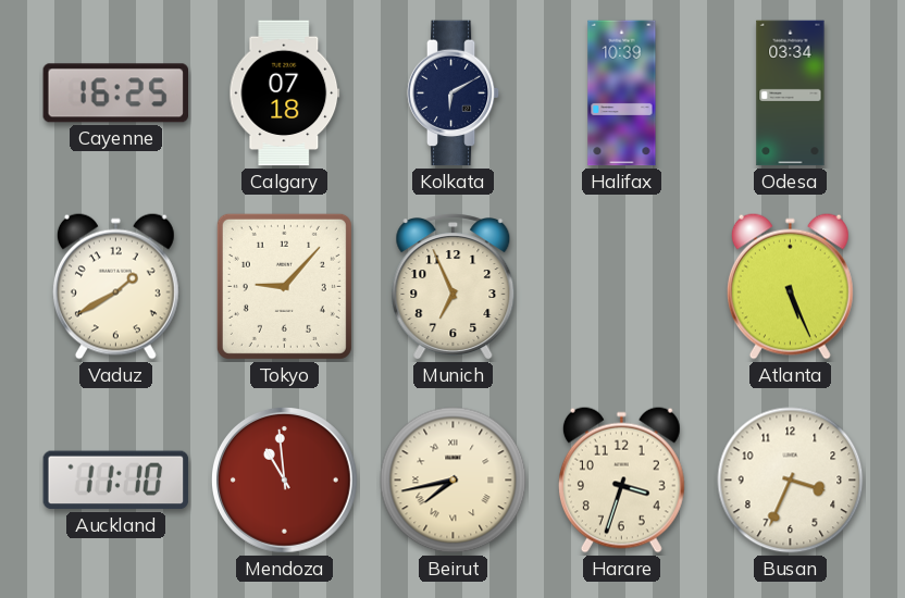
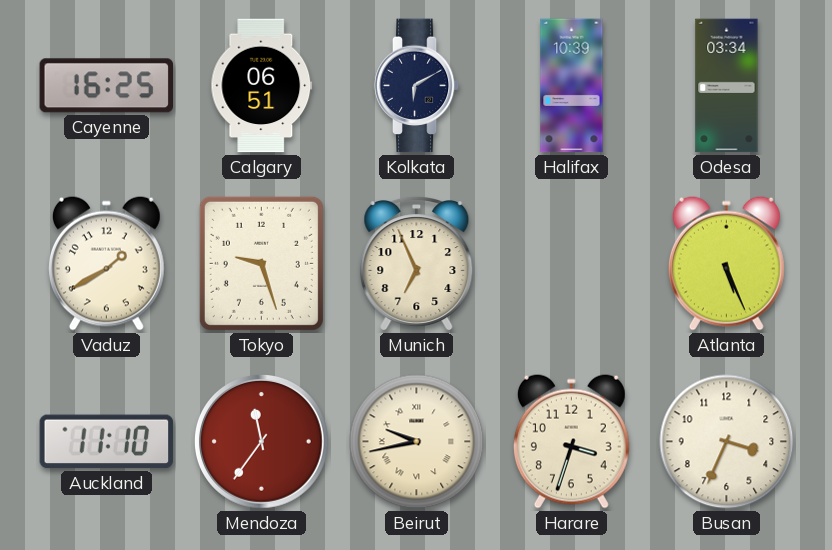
Calgary: 07:18 -> 06:51 (262, 86)
Tokyo: 9:07 -> 9:27 (261, 263)
Mendoza: 10:59 -> 11:36 (262, 442)
Beirut: 7:43 -> 9:43 (417, 442)
